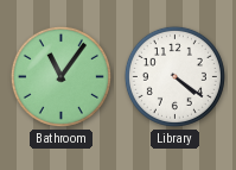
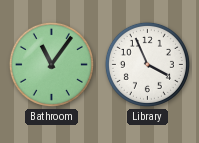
Library: 4:21 -> 3:56 (147, 64)
